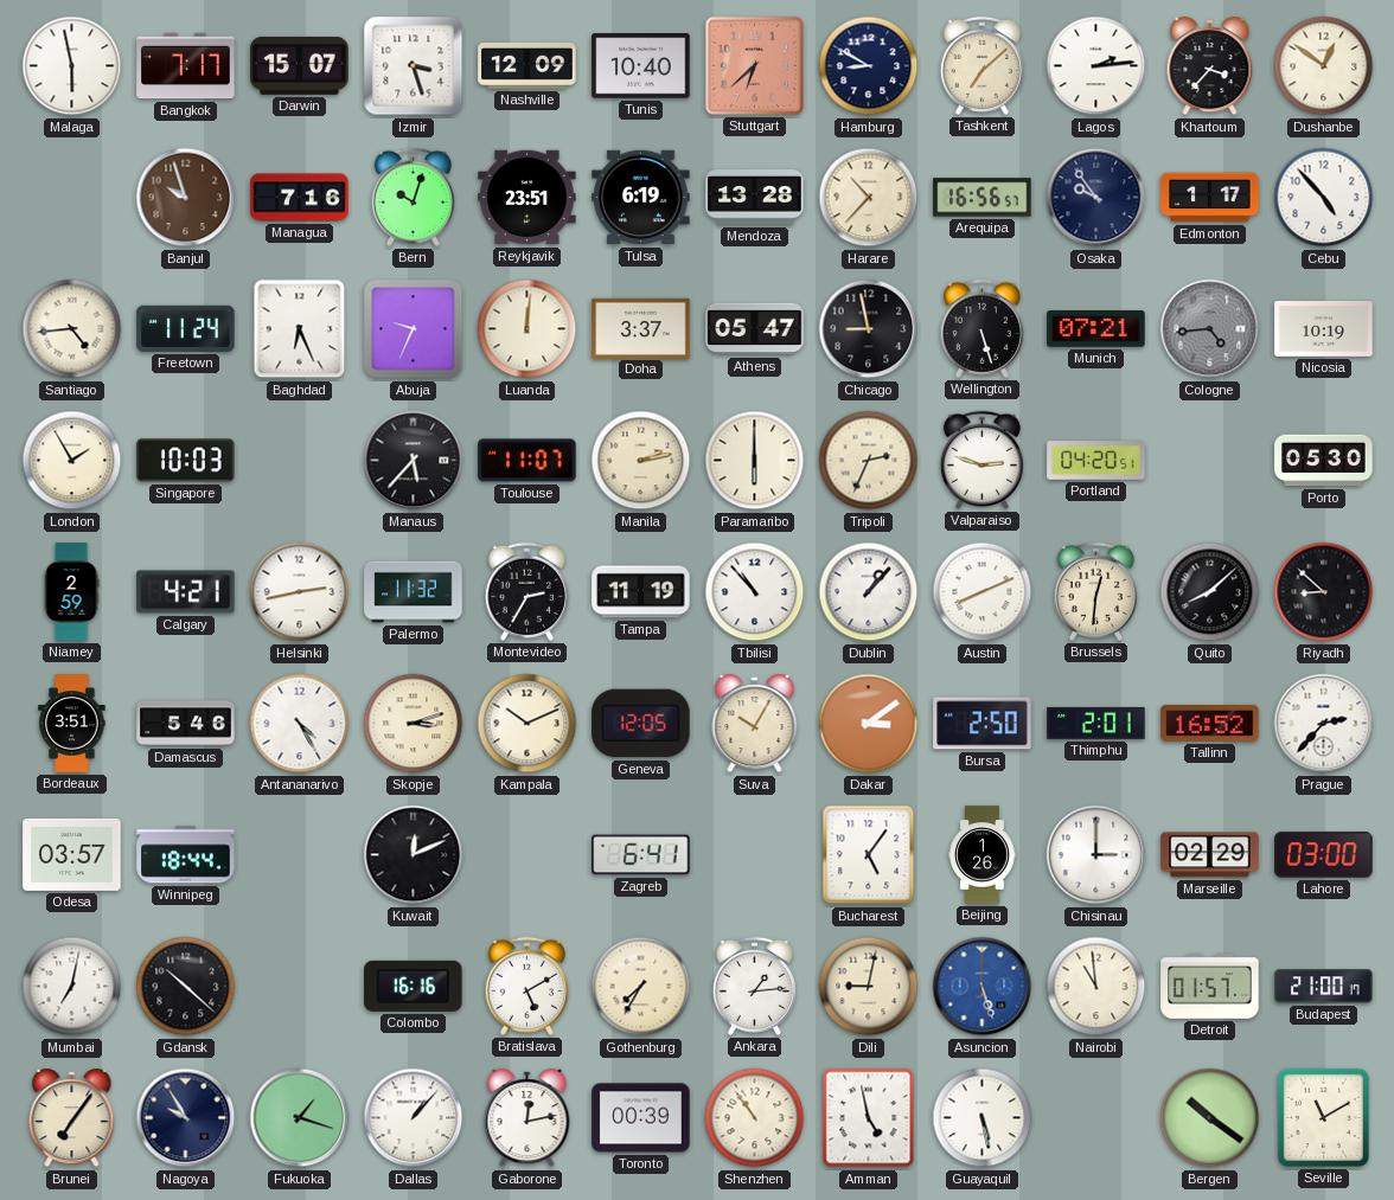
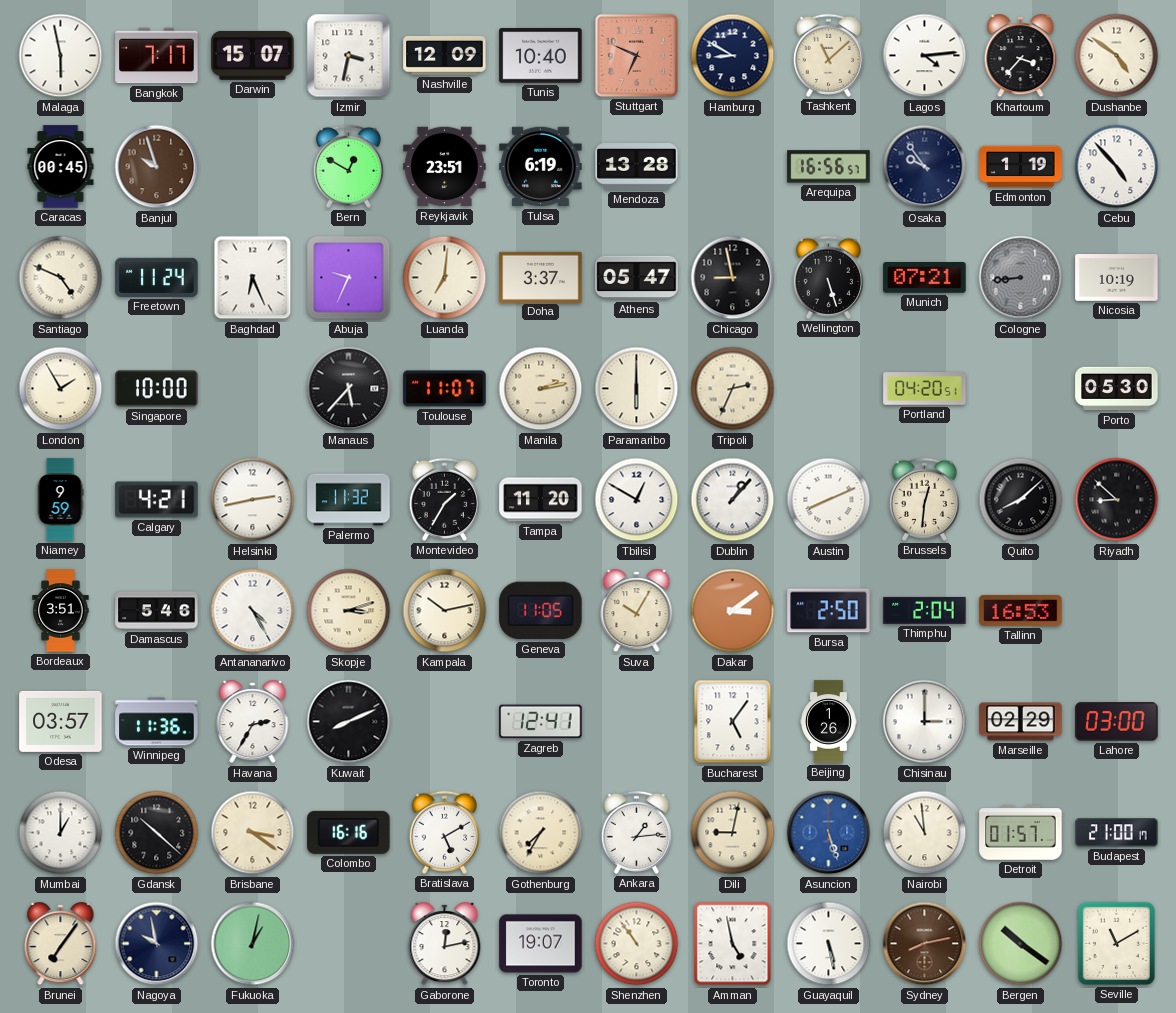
Izmir: 3:27 -> 3:32 (349, 56)
Stuttgart: 6:38 -> 6:49 (636, 55)
Tashkent: 7:08 -> 11:08 (828, 55)
Lagos: 2:14 -> 4:14 (925, 56)
Dushanbe: 12:51 -> 4:51 (1117, 56)
Caracas: none -> 00:45 (61, 167)
Managua: 7:16 -> none (300, 198)
Bern: 10:03 -> 12:50 (348, 166)
Harare: 10:37 -> none (869, 198)
Edmonton: 1:17 -> 1:19 (1021, 167)
Santiago: 4:44 -> 4:49 (61, 278)
Luanda: 12:01 -> 7:01 (445, 278)
Cologne: 4:44 -> 8:44 (1021, 278)
Singapore: 10:03 -> 10:00 (157, 389)
Valparaiso: 2:48 -> none (981, 460)
Niamey: 2:59 -> 9:59 (60, 500)
Montevideo: 2:35 -> 1:35 (444, 499)
Tampa: 11:19 -> 11:20 (541, 500)
Tbilisi: 10:53 -> 12:50 (637, 500)
Kampala: 10:11 -> 10:13 (445, 611)
Geneva: 12:05 -> 11:05 (541, 611)
Thimphu: 2:01 -> 2:04 (925, 610)
Tallinn: 16:52 -> 16:53 (1021, 610)
Prague: 2:37 -> none (1324, 724)
Winnipeg: 18:44 -> 11:36 (157, 722)
Havana: none -> 2:35 (253, 722)
Kuwait: 12:11 -> 8:11 (349, 722)
Zagreb: 6:41 -> 12:41 (541, 722)
Mumbai: 7:02 -> 1:00 (61, 833)
Brisbane: none -> 3:21 (253, 833)
Nagoya: 9:55 -> 9:58 (157, 944)
Fukuoka: 1:18 -> 1:02 (253, 944)
Dallas: 1:07 -> none (414, 1118)
Toronto: 00:39 -> 19:07 (541, 944)
Sydney: none -> 8:13 (925, 944)
